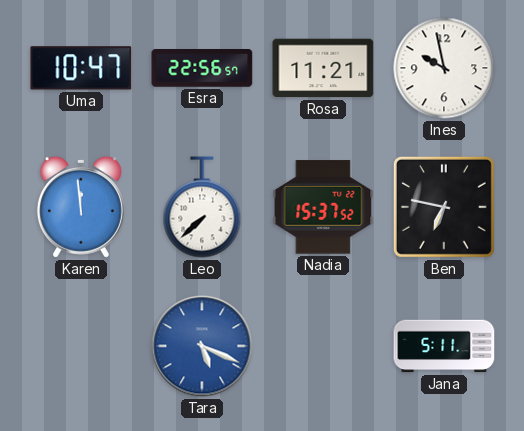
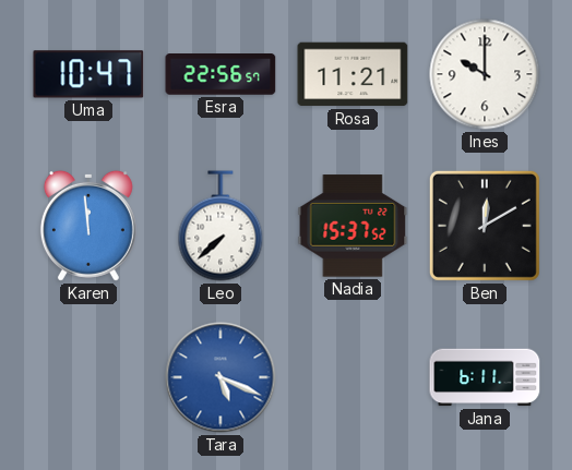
Ines: 9:58 -> 10:00 (485, 74)
Ben: 6:47 -> 12:10 (485, 226)
Jana: 5:11 -> 6:11 (485, 377)
